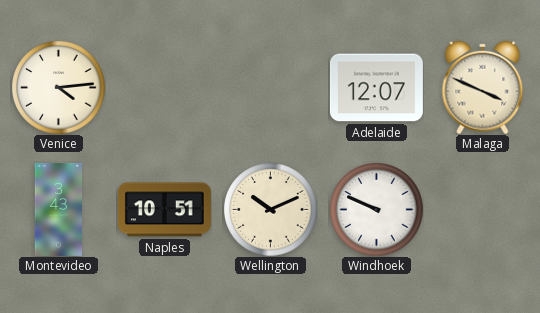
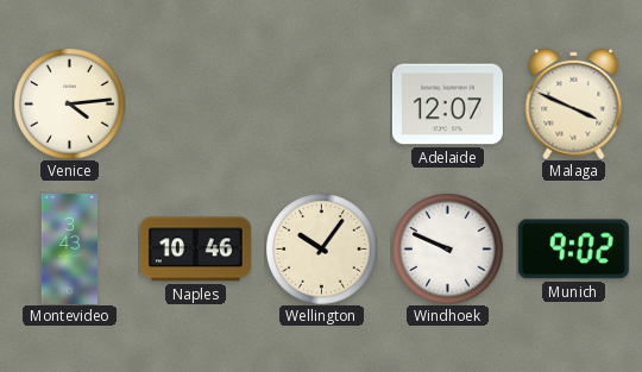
Naples: 10:51 -> 10:46 (195, 250)
Wellington: 10:11 -> 10:06 (321, 248)
Munich: none -> 9:02 (573, 250)
